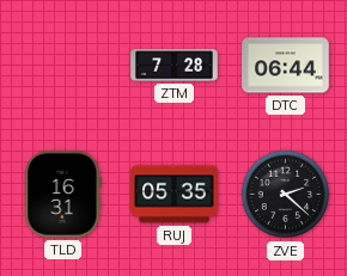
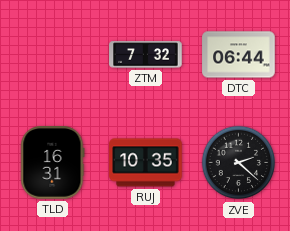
ZTM: 7:28 -> 7:32 (146, 55)
RUJ: 05:35 -> 10:35 (146, 163)
